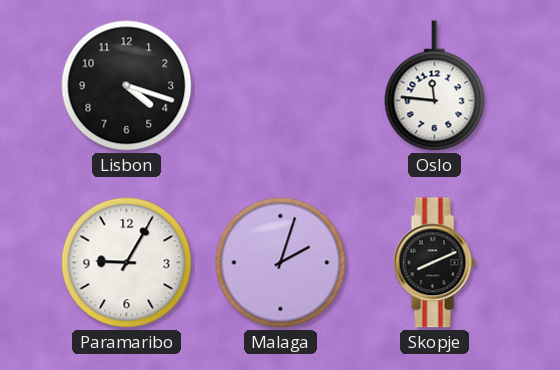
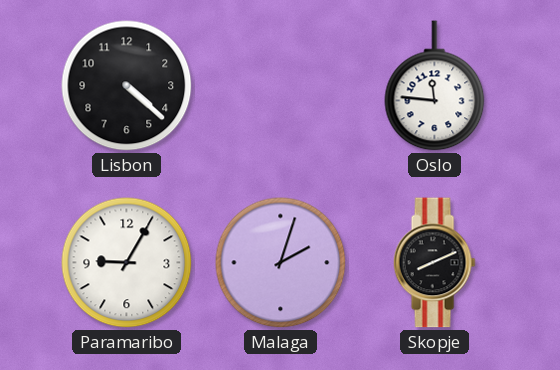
Lisbon: 4:18 -> 4:22 (127, 86)
